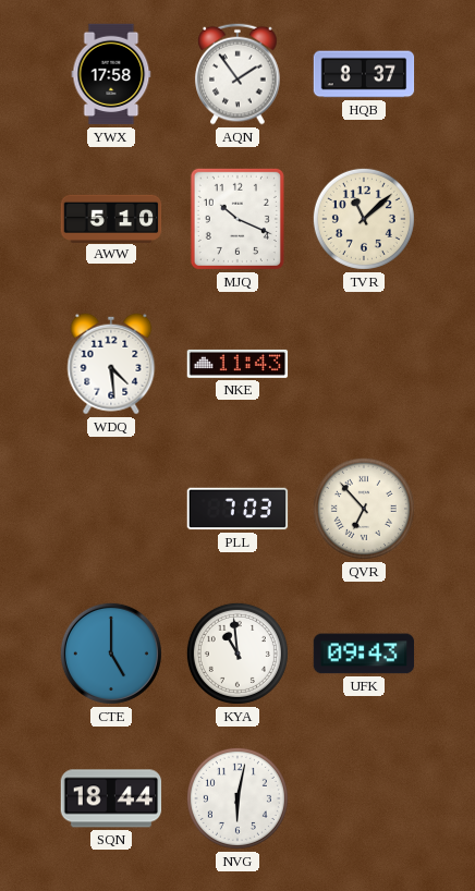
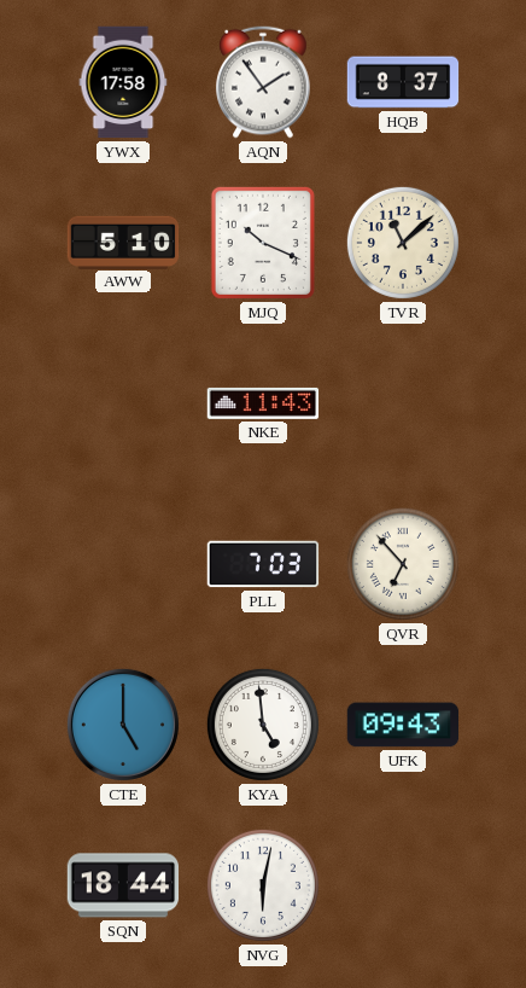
WDQ: 4:29 -> none (111, 364)
KYA: 10:59 -> 4:59 (263, 725)
